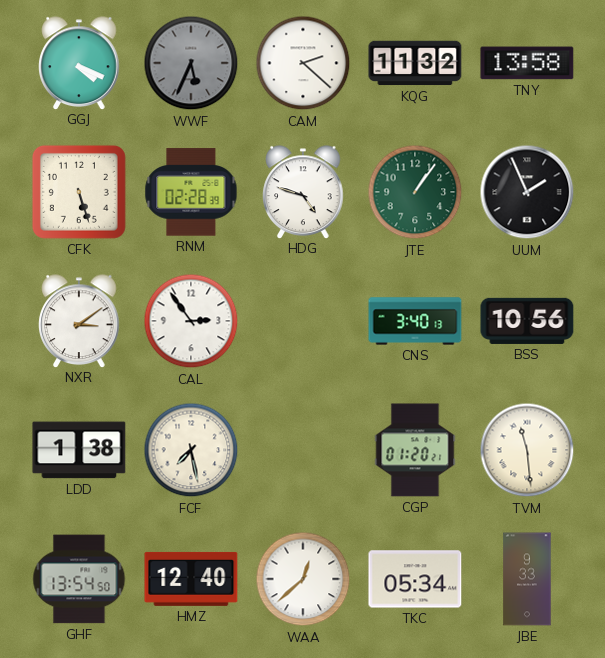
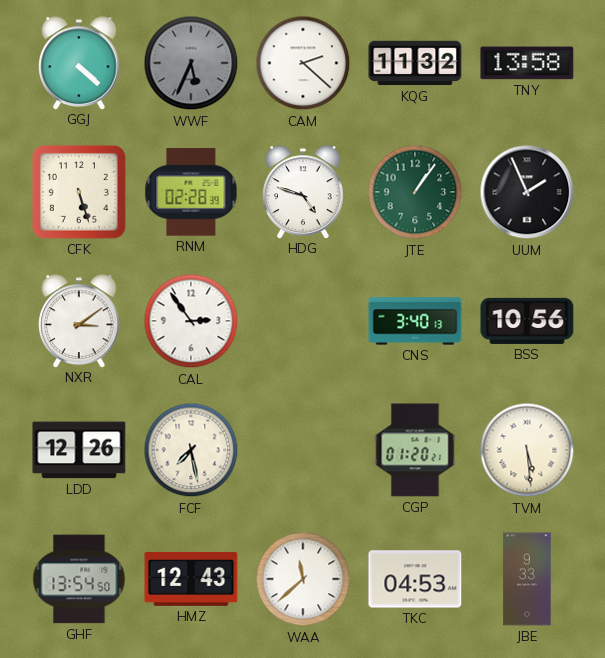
GGJ: 4:19 -> 4:22 (79, 63)
LDD: 1:38 -> 12:26 (79, 450)
TVM: 11:29 -> 5:29 (527, 450)
HMZ: 12:40 -> 12:43 (191, 579)
WAA: 12:38 -> 11:38 (303, 579)
TKC: 05:34 -> 04:53 (415, 579)
